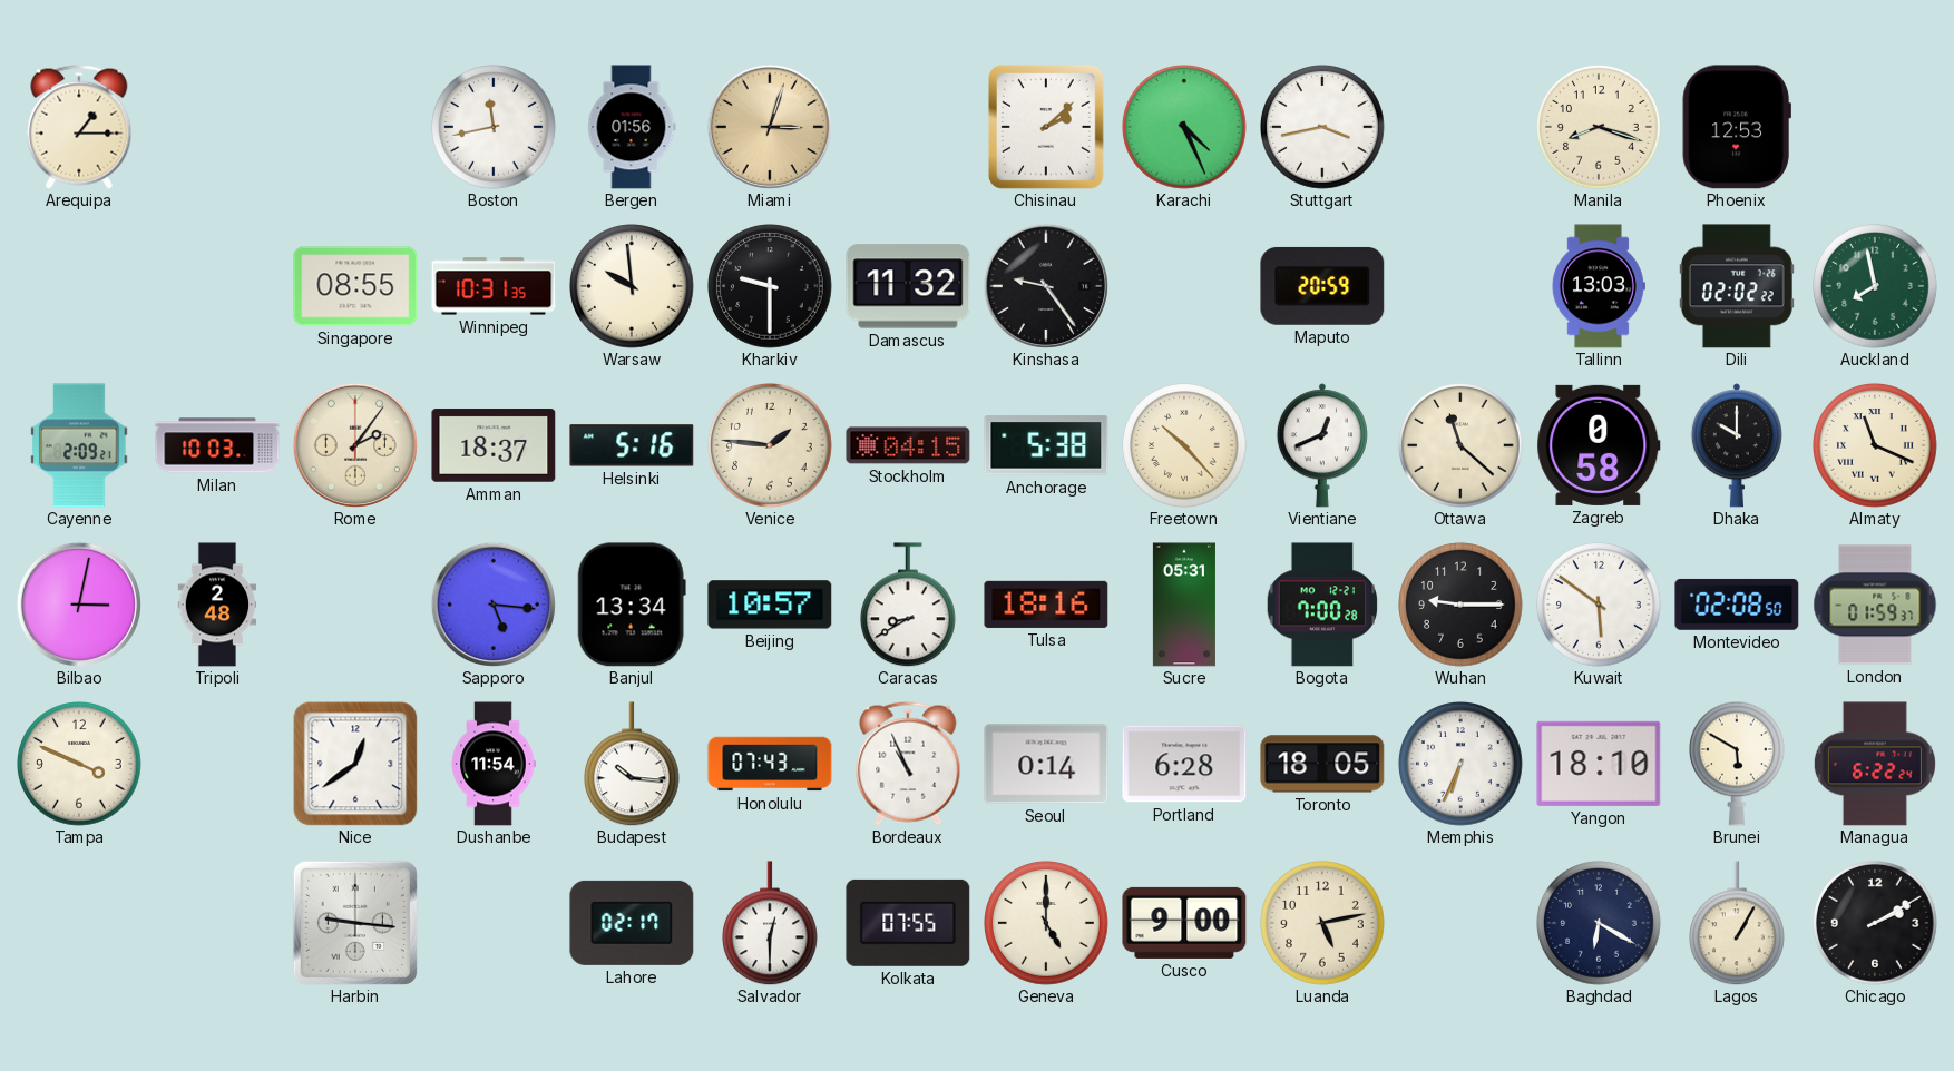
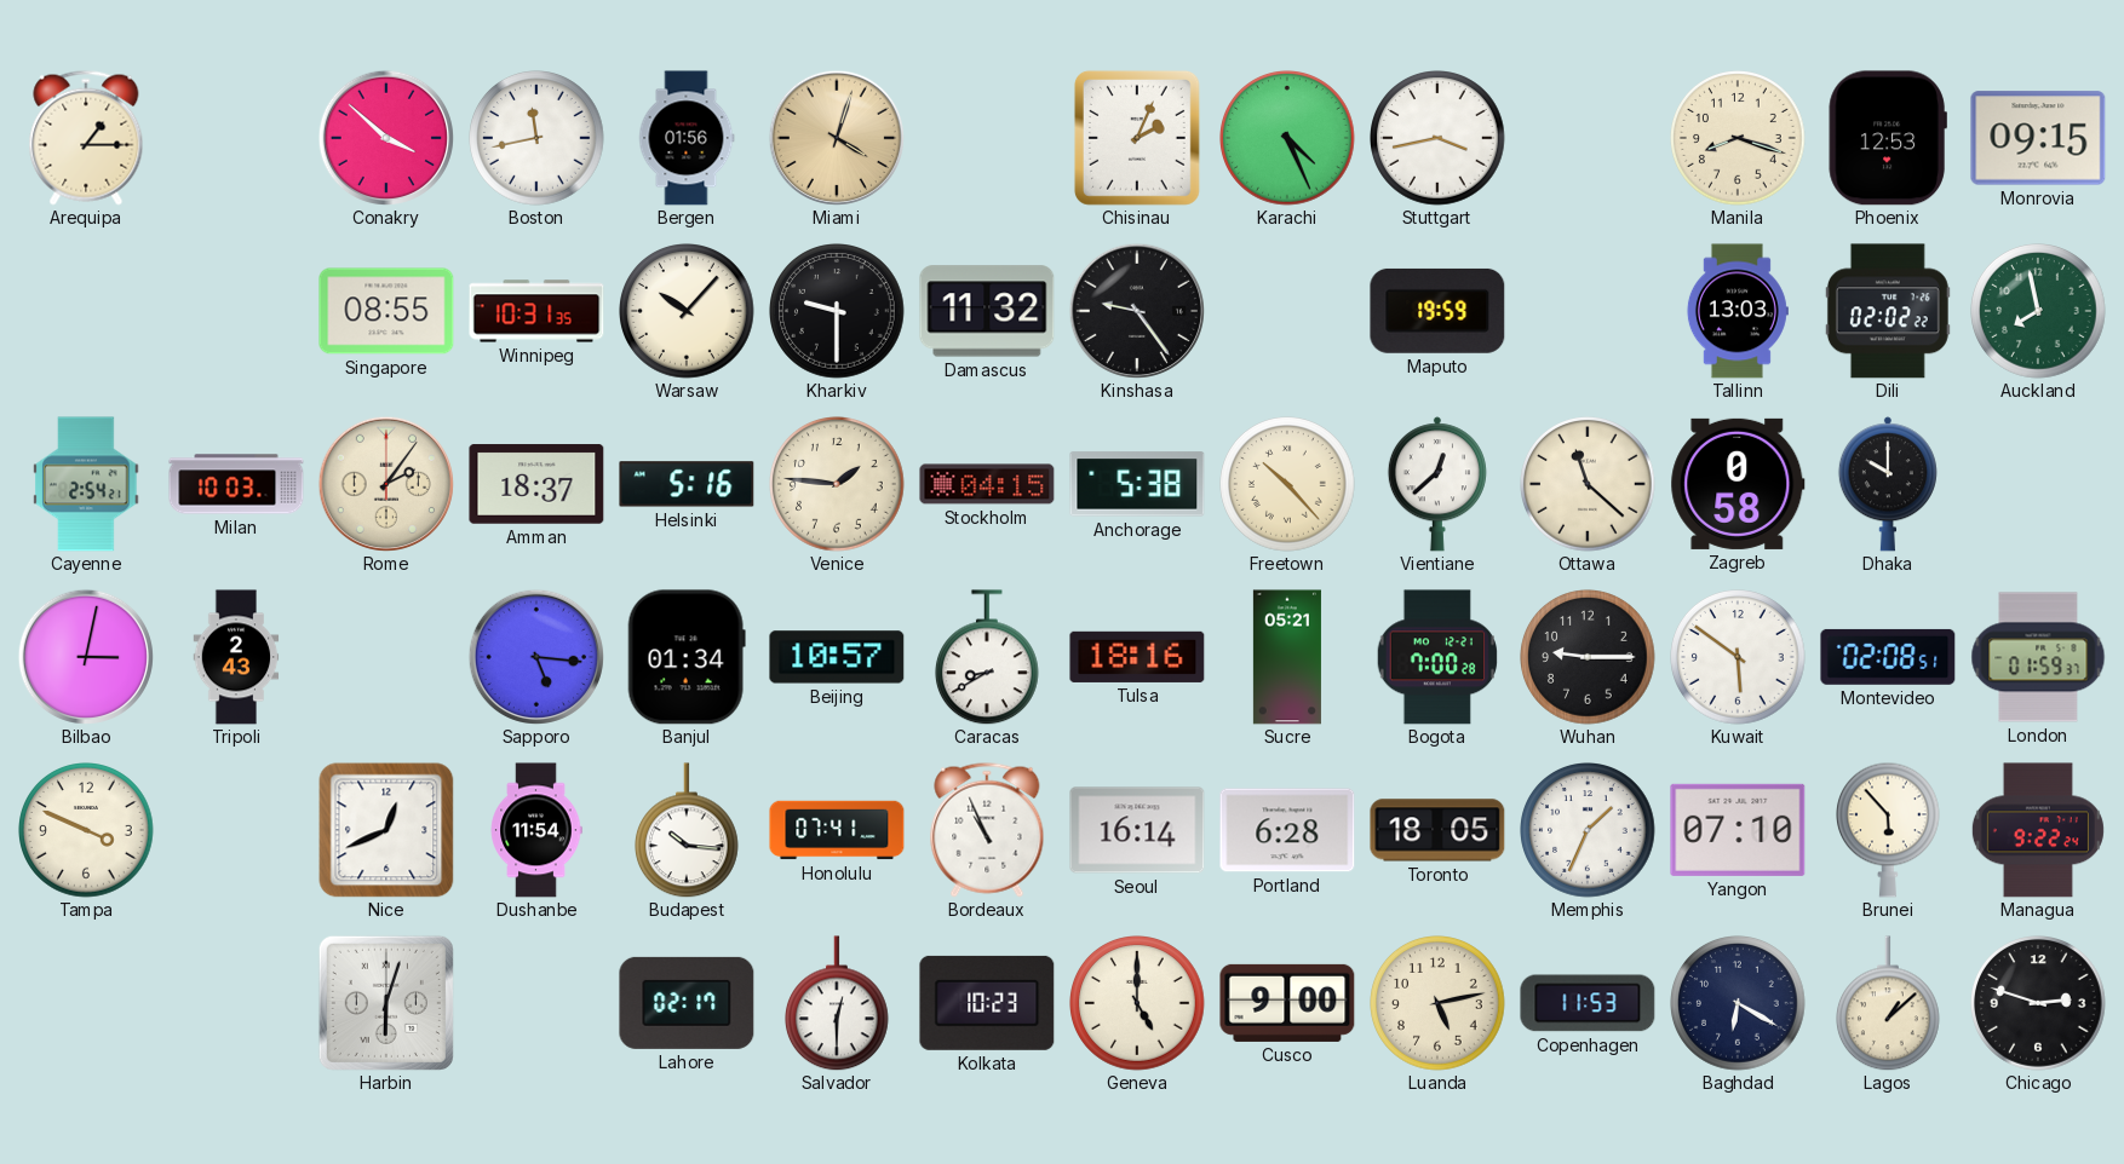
Conakry: none -> 3:52 (385, 137)
Miami: 3:03 -> 4:03 (836, 137)
Chisinau: 2:08 -> 2:04 (1137, 138)
Monrovia: none -> 09:15 (2038, 138)
Warsaw: 9:59 -> 10:07 (687, 311)
Maputo: 20:59 -> 19:59 (1437, 311)
Cayenne: 2:09 -> 2:54 (86, 484)
Vientiane: 12:41 -> 12:38 (1437, 484)
Almaty: 11:19 -> none (1875, 445)
Tripoli: 2:48 -> 2:43 (236, 657)
Banjul: 13:34 -> 01:34 (687, 657)
Sucre: 05:31 -> 05:21 (1287, 657)
Montevideo: 02:08:50 -> 02:08:51 (1888, 657)
Nice: 12:39 -> 12:41 (386, 830)
Honolulu: 07:43 -> 07:41 (837, 830)
Seoul: 0:14 -> 16:14 (1137, 830)
Memphis: 6:34 -> 1:34 (1588, 830)
Yangon: 18:10 -> 07:10 (1738, 830)
Brunei: 5:50 -> 5:53 (1889, 830)
Managua: 6:22 -> 9:22 (2038, 830)
Harbin: 9:16 -> 6:03 (386, 1003)
Kolkata: 07:55 -> 10:23 (987, 1003)
Copenhagen: none -> 11:53 (1588, 1003)
Lagos: 1:05 -> 1:08 (1889, 1003)
Chicago: 2:10 -> 2:48 (2038, 1003)
